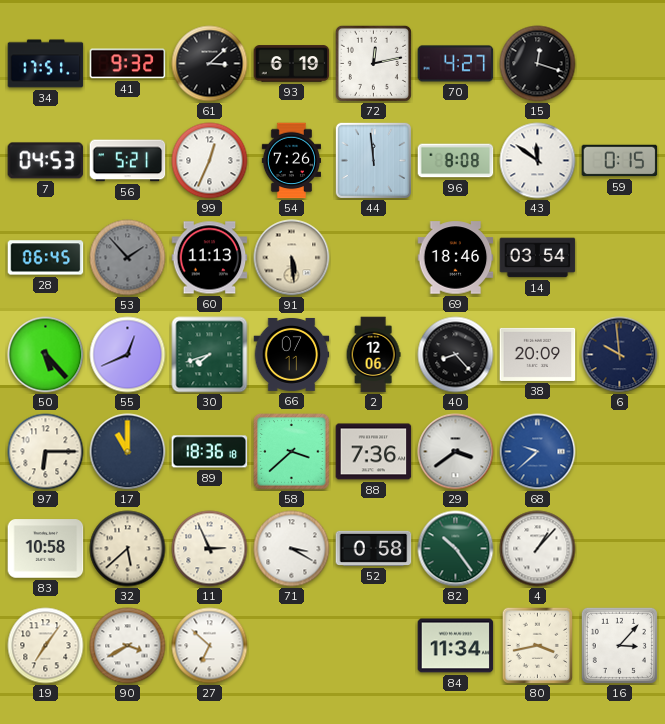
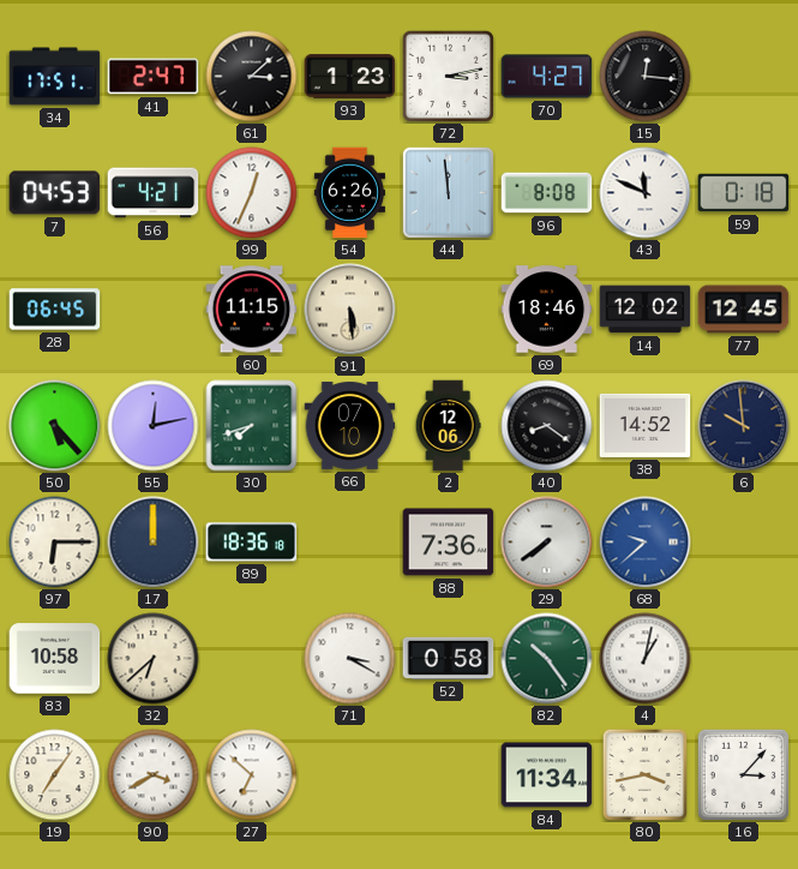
41: 9:32 -> 2:47 (154, 77)
93: 6:19 -> 1:23 (350, 77)
72: 12:13 -> 3:13 (448, 76)
15: 12:18 -> 12:16 (646, 77)
56: 5:21 -> 4:21 (154, 193)
54: 7:26 -> 6:26 (349, 193)
43: 11:51 -> 11:49 (646, 193)
59: 0:15 -> 0:18 (744, 193)
53: 1:53 -> none (128, 258)
60: 11:13 -> 11:15 (252, 310)
14: 03:54 -> 12:02 (646, 310)
77: none -> 12:45 (744, 310)
55: 12:41 -> 12:13 (154, 426)
66: 07:11 -> 07:10 (350, 425)
40: 8:23 -> 8:21 (547, 426)
38: 20:09 -> 14:52 (646, 425)
17: 11:00 -> 12:00 (154, 543)
58: 3:38 -> none (292, 452)
29: 3:39 -> 7:39 (547, 543)
32: 5:38 -> 6:38 (154, 659)
11: 2:56 -> none (210, 549)
4: 1:07 -> 1:02 (646, 659)
